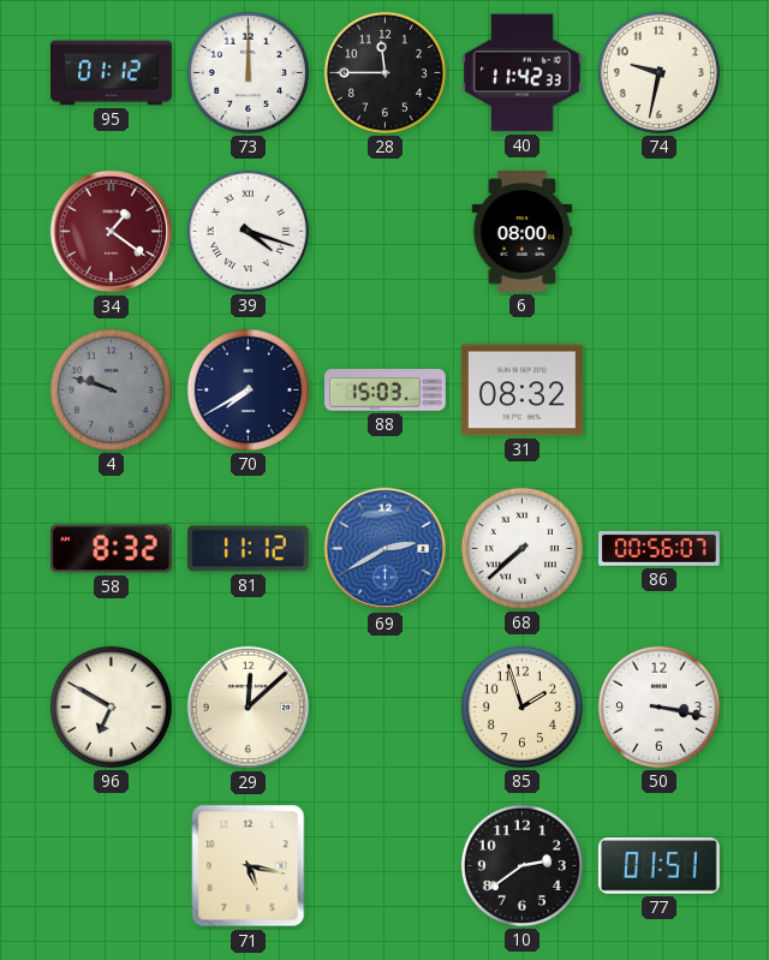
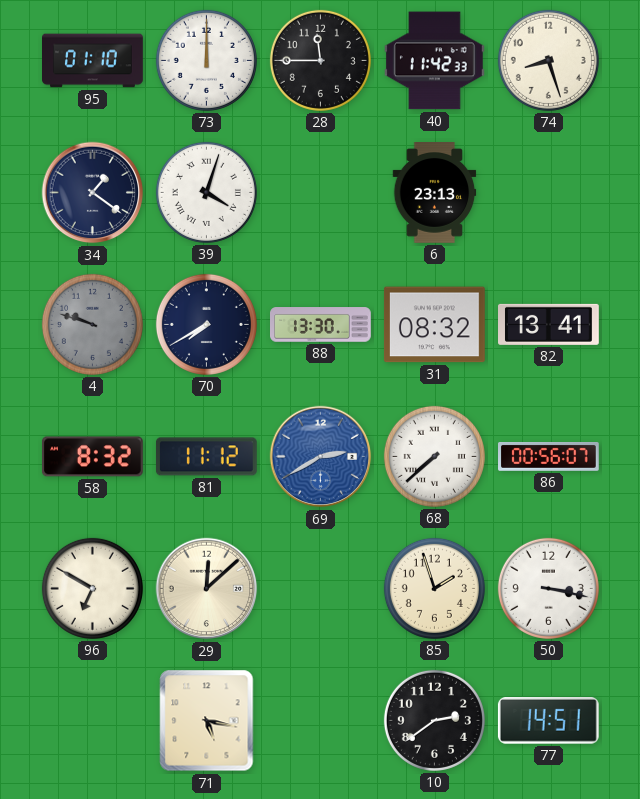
95: 01:12 -> 01:10 (93, 61)
74: 9:32 -> 8:27 (548, 60)
34 dial: burgundy -> navy (93, 193)
39: 4:18 -> 4:03 (206, 192)
6: 08:00 -> 23:13 (435, 193)
88: 15:03 -> 13:30 (321, 325)
82: none -> 13:41 (549, 324)
77: 01:51 -> 14:51 (548, 720)
